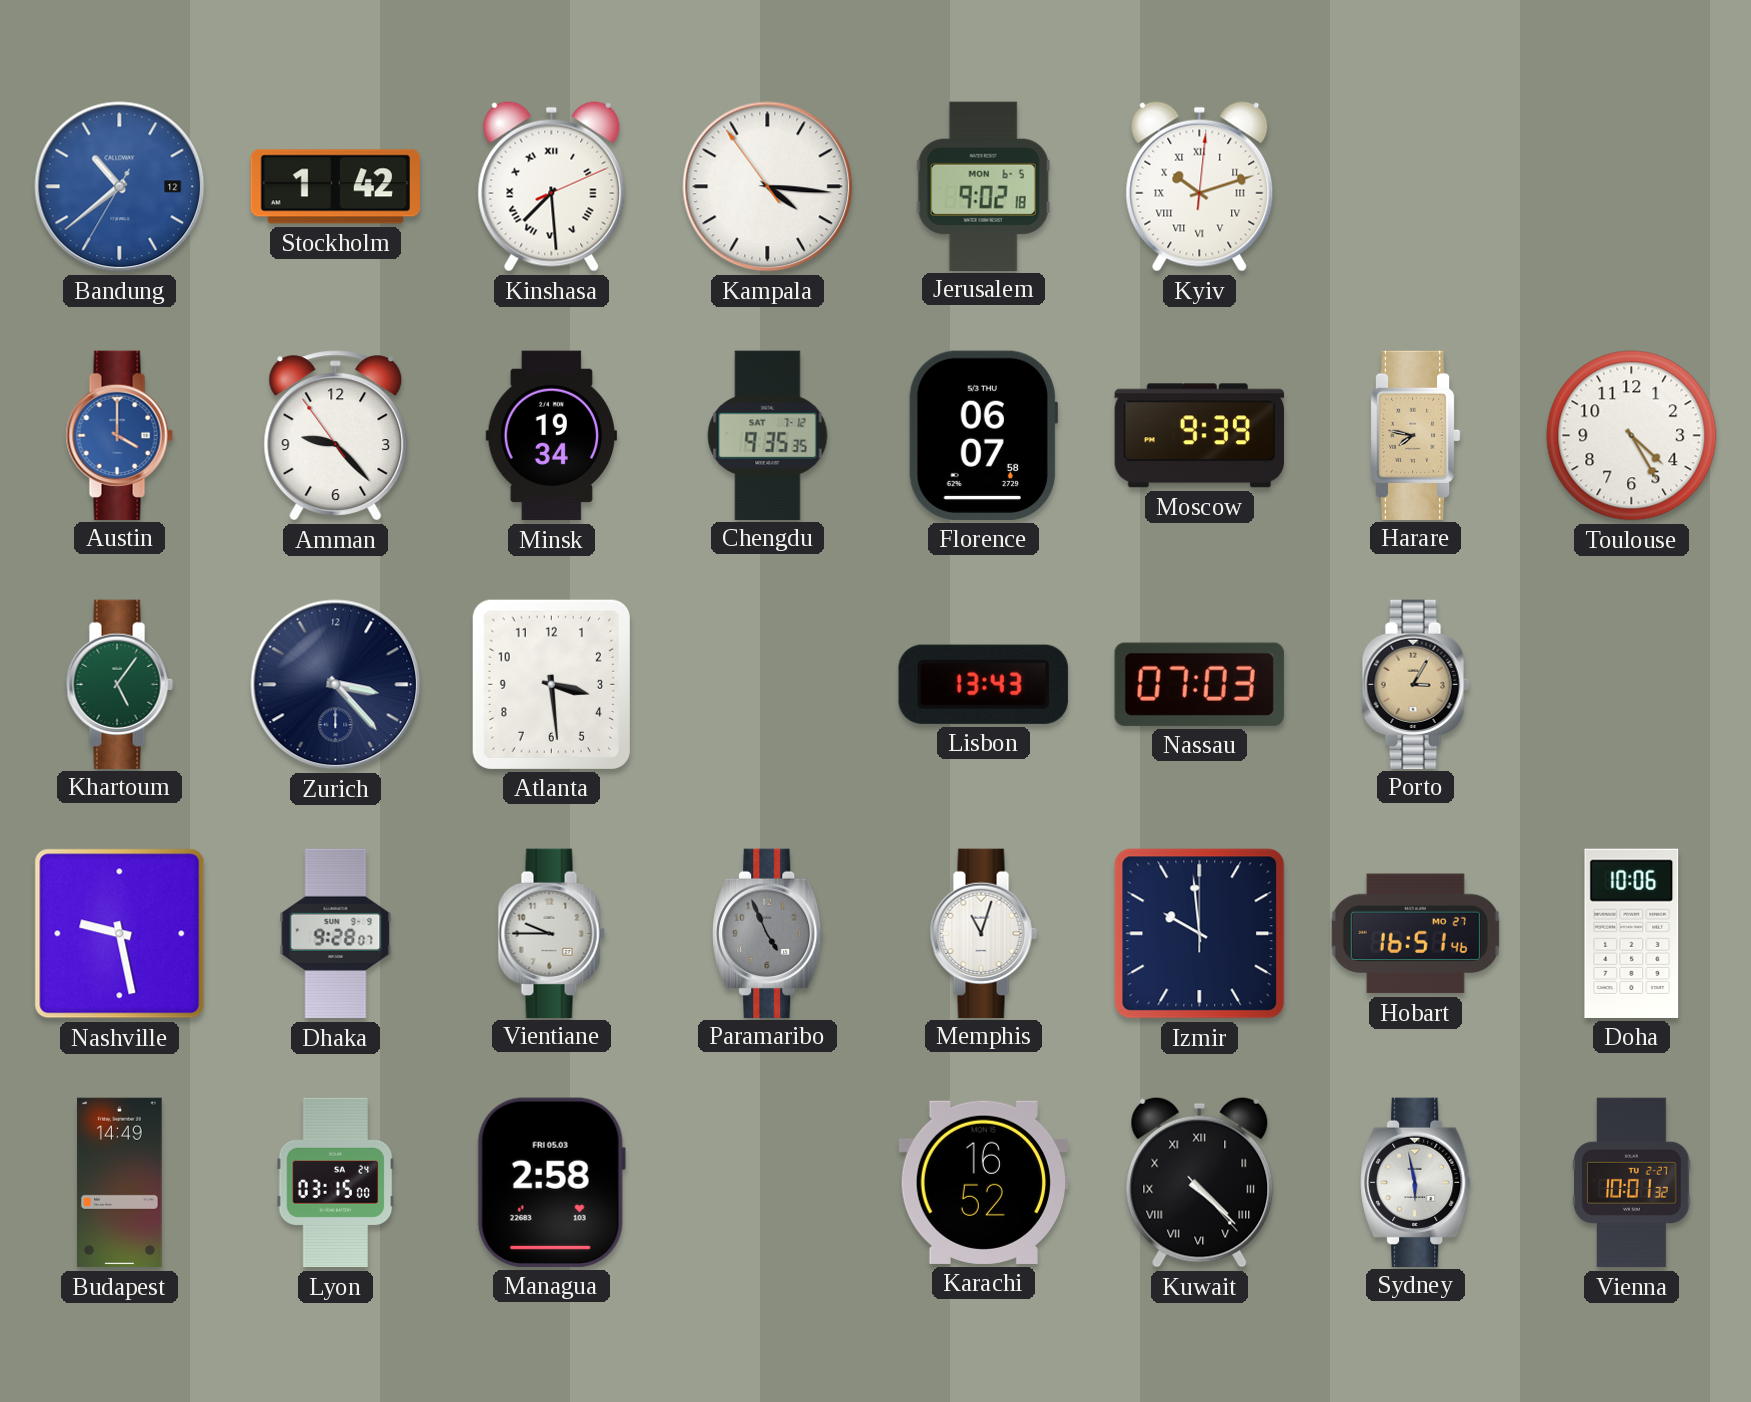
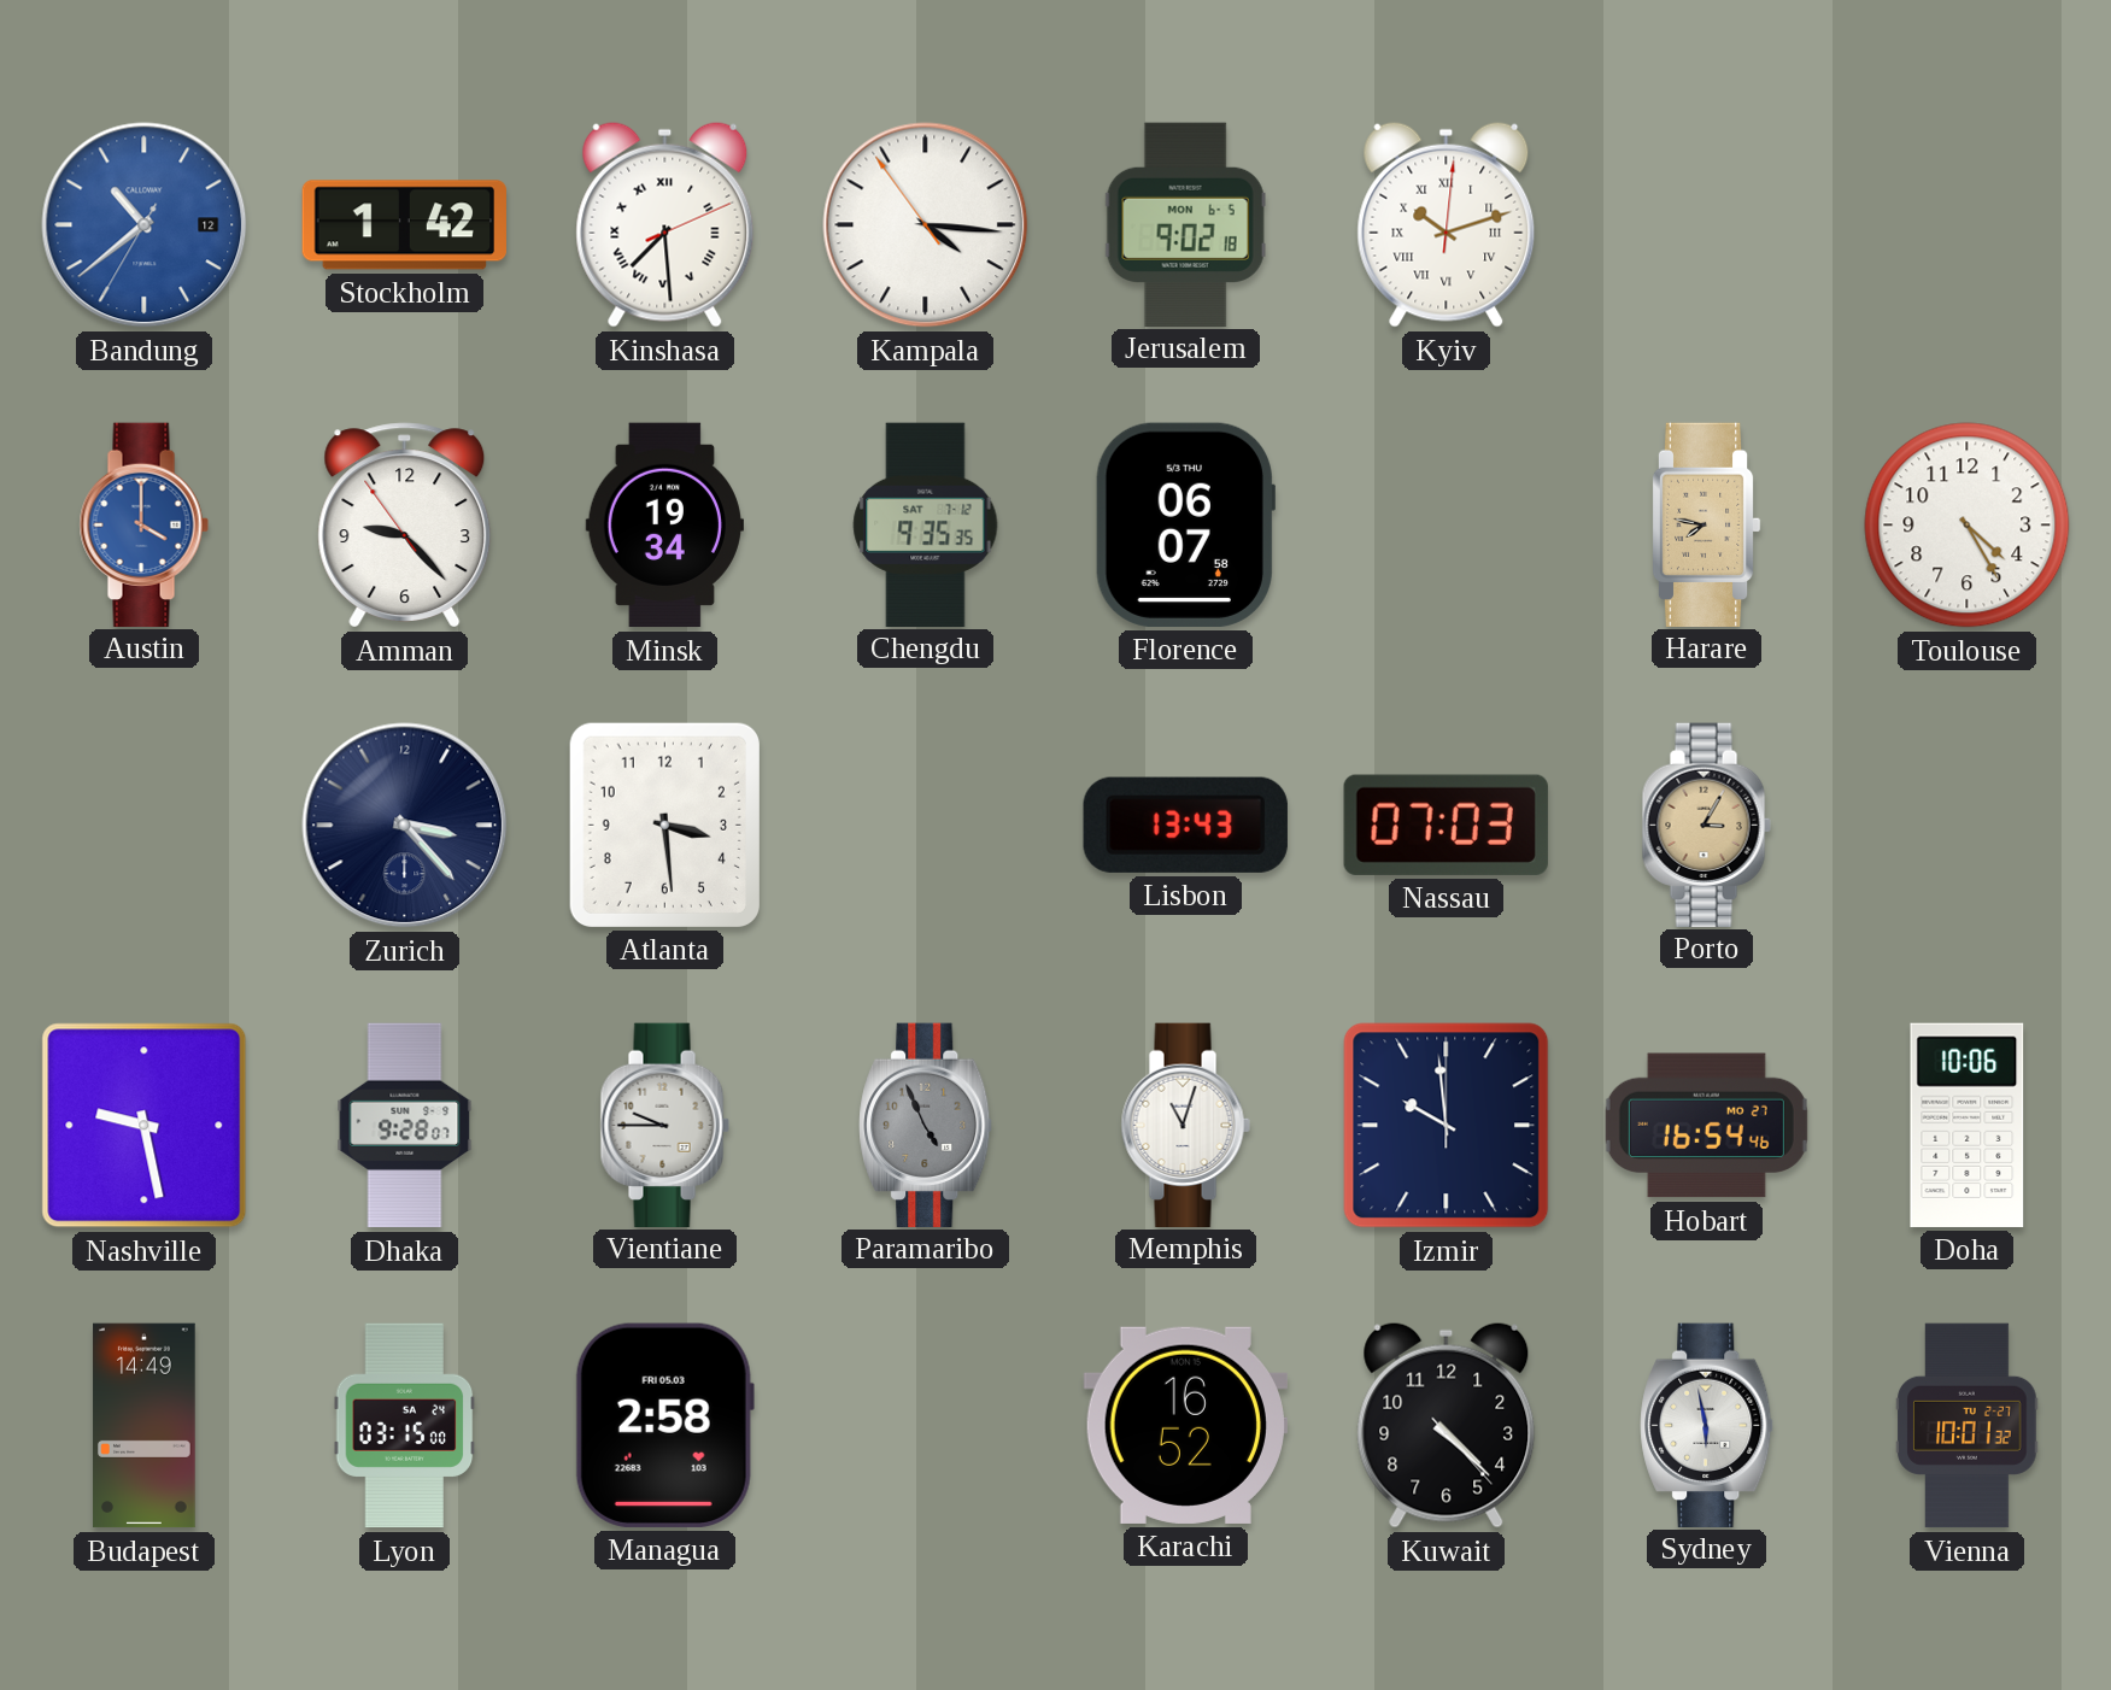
Moscow: 9:39 -> none (1199, 436)
Khartoum: 5:06 -> none (119, 684)
Hobart: 16:51 -> 16:54 (1706, 1126)
Kuwait numerals: Roman -> Arabic (1447, 1425)
